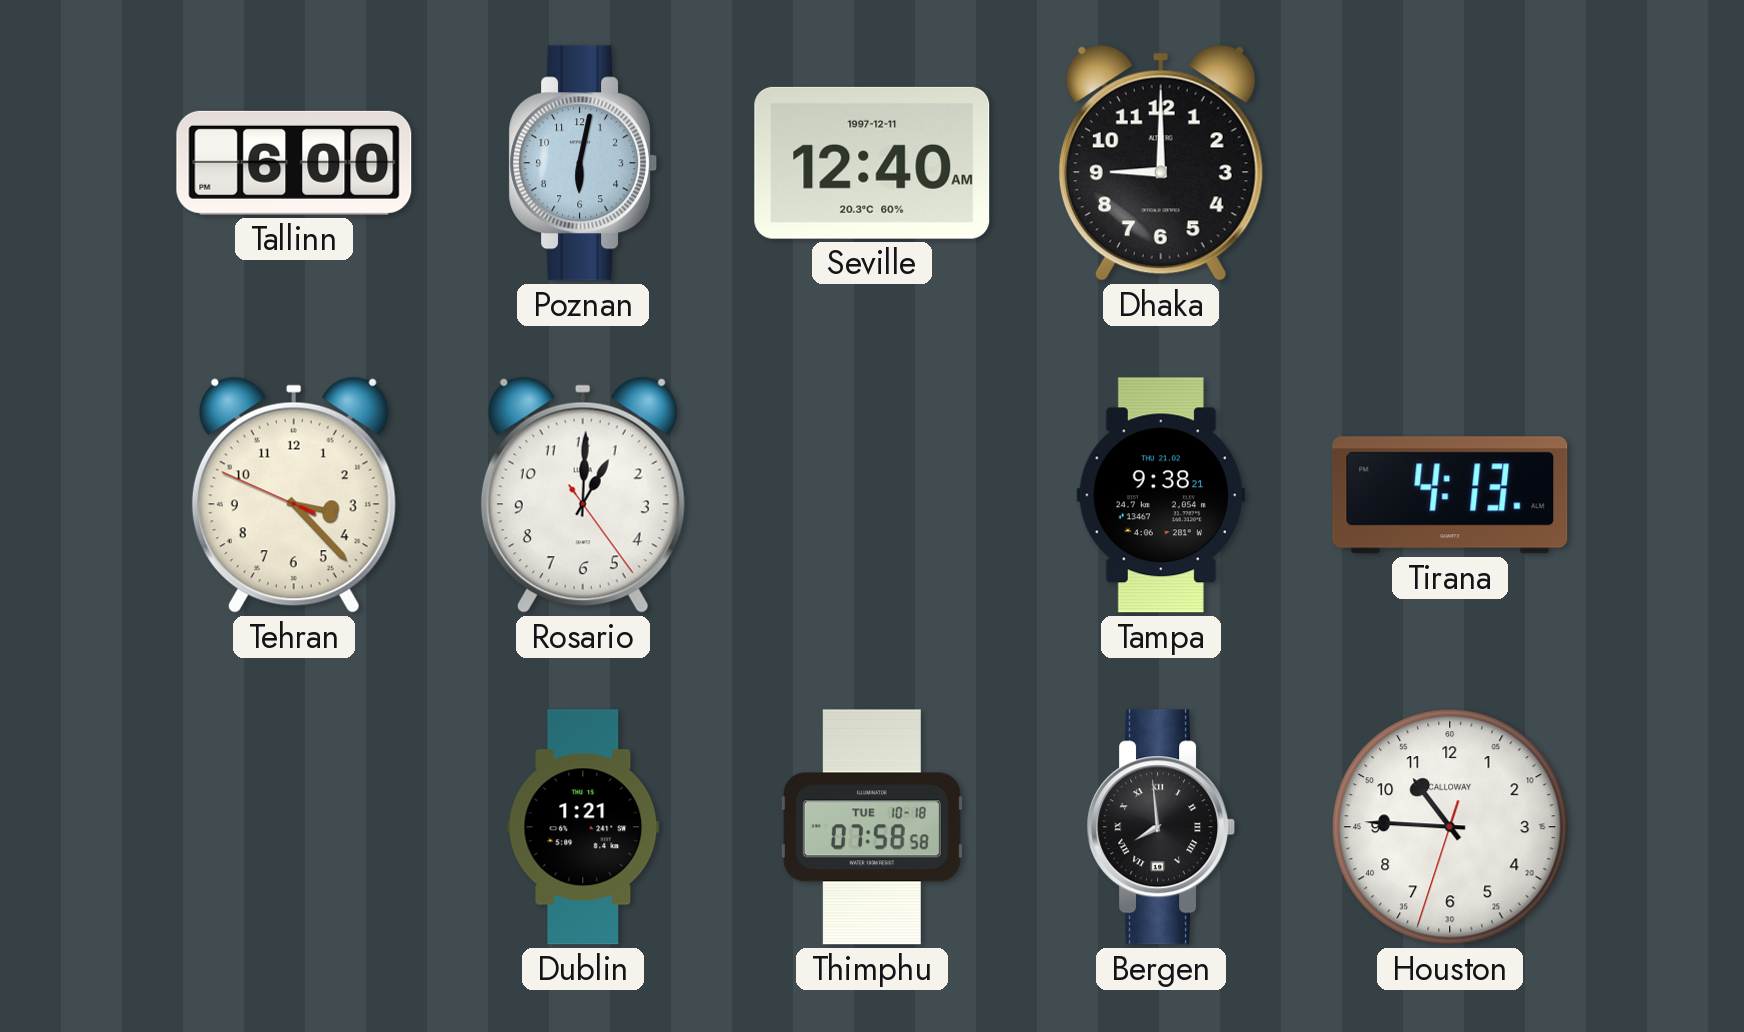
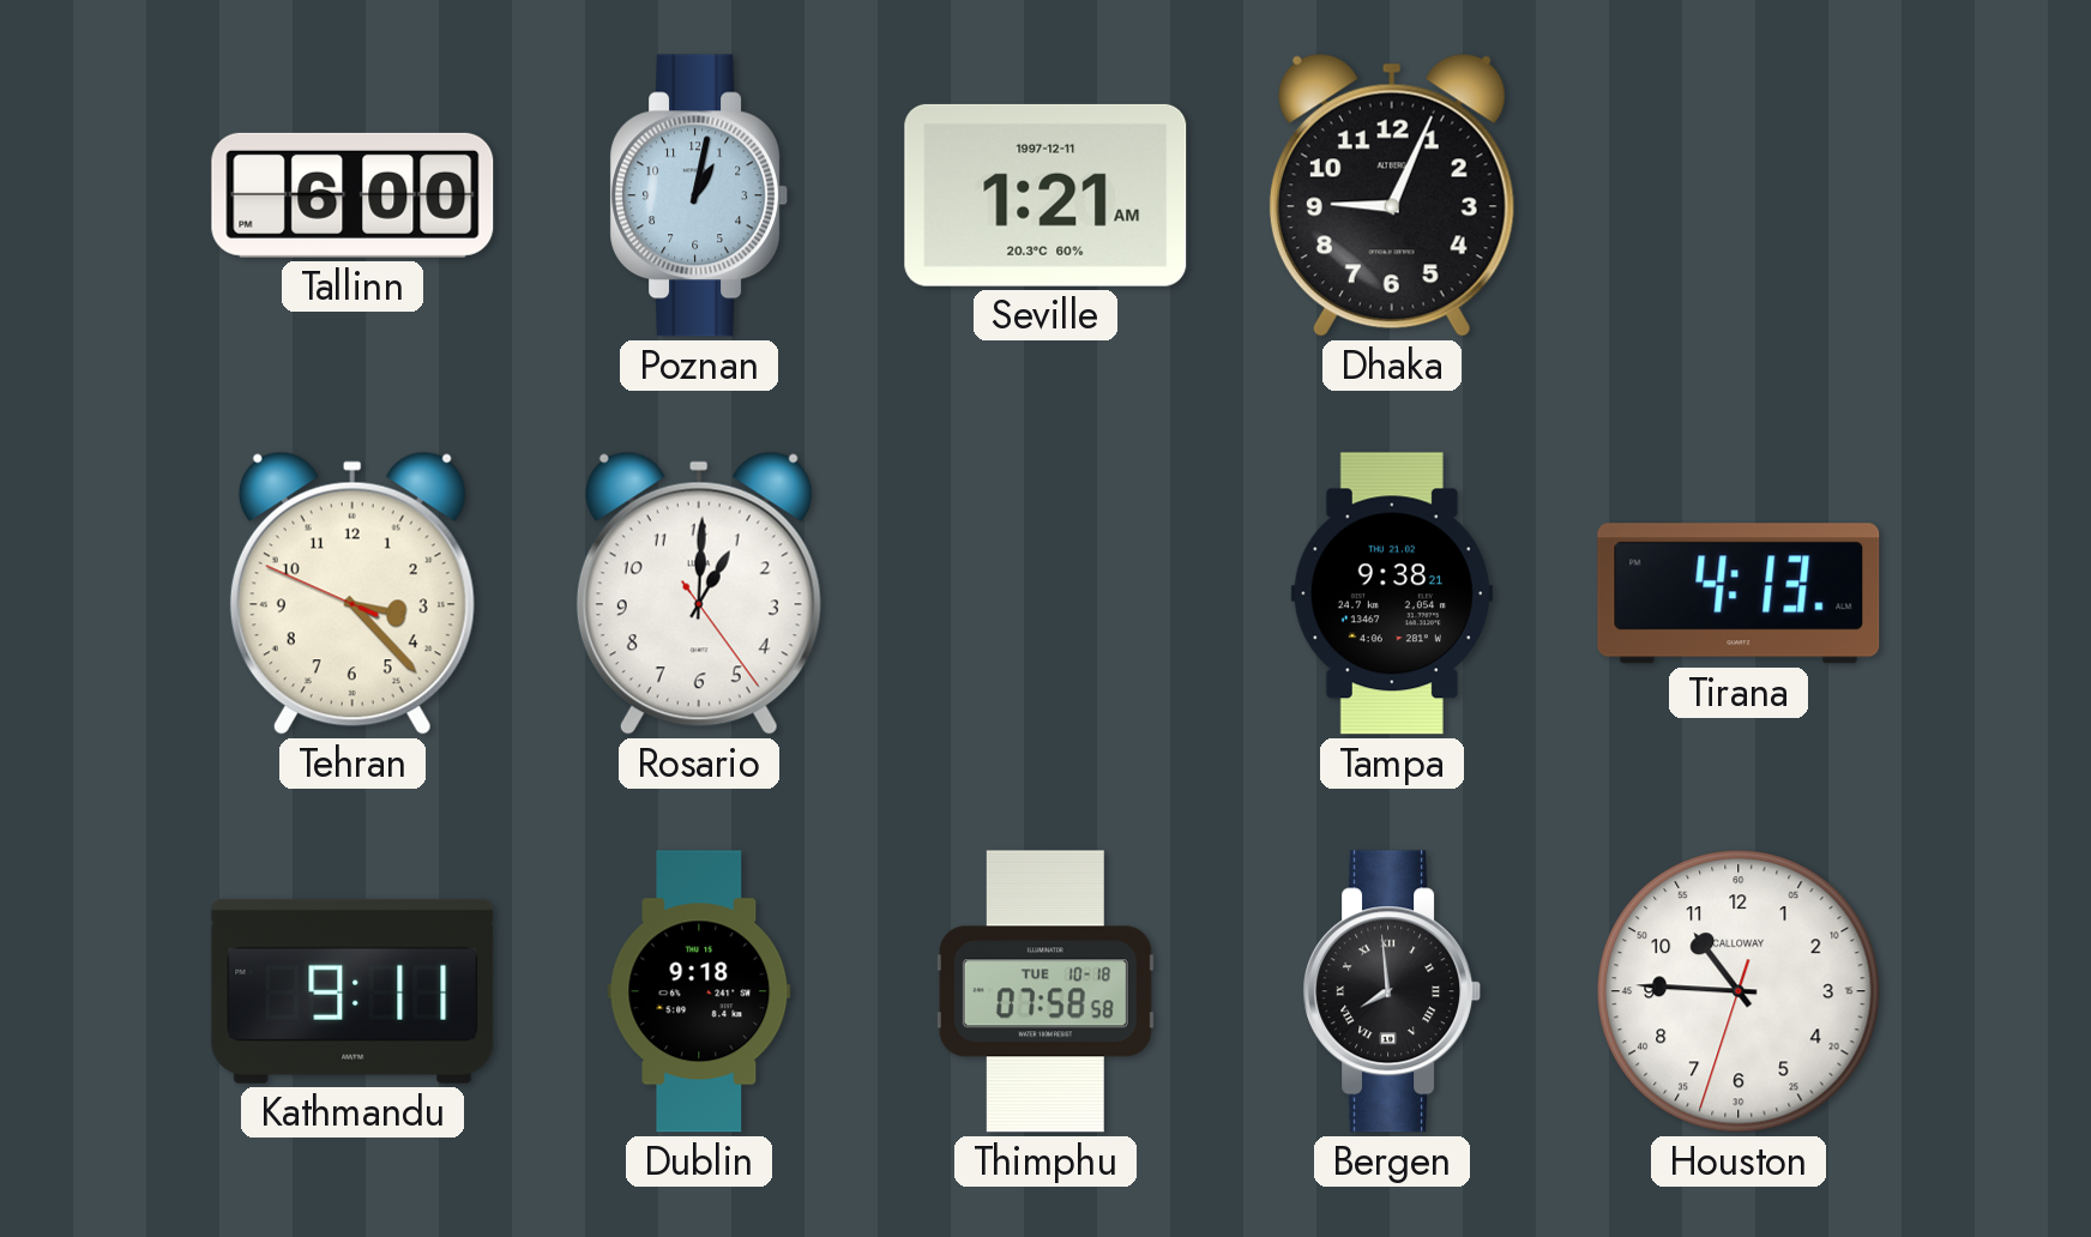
Poznan: 6:02 -> 1:02 (698, 195)
Seville: 12:40 -> 1:21 (1045, 195)
Dhaka: 9:00 -> 9:04 (1392, 195)
Kathmandu: none -> 9:11 (352, 991)
Dublin: 1:21 -> 9:18 (699, 991)
